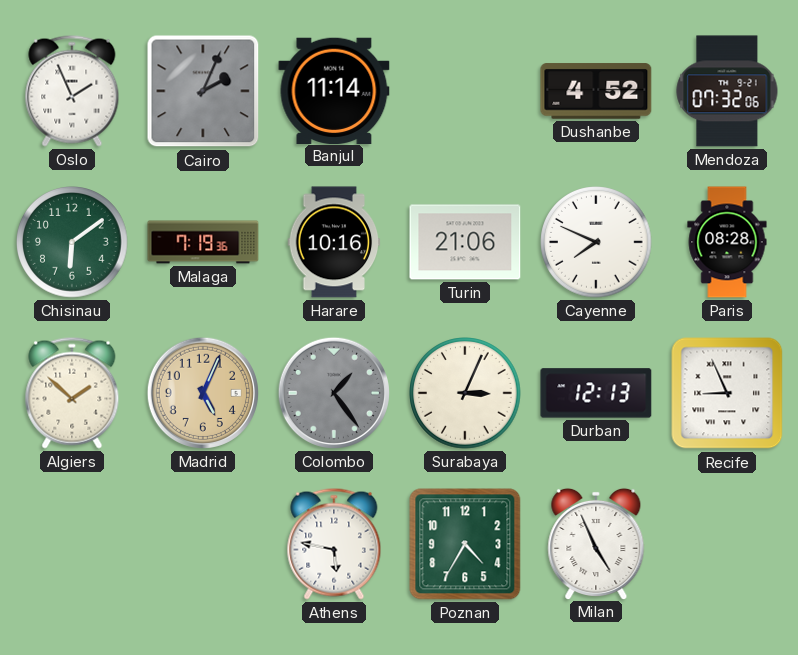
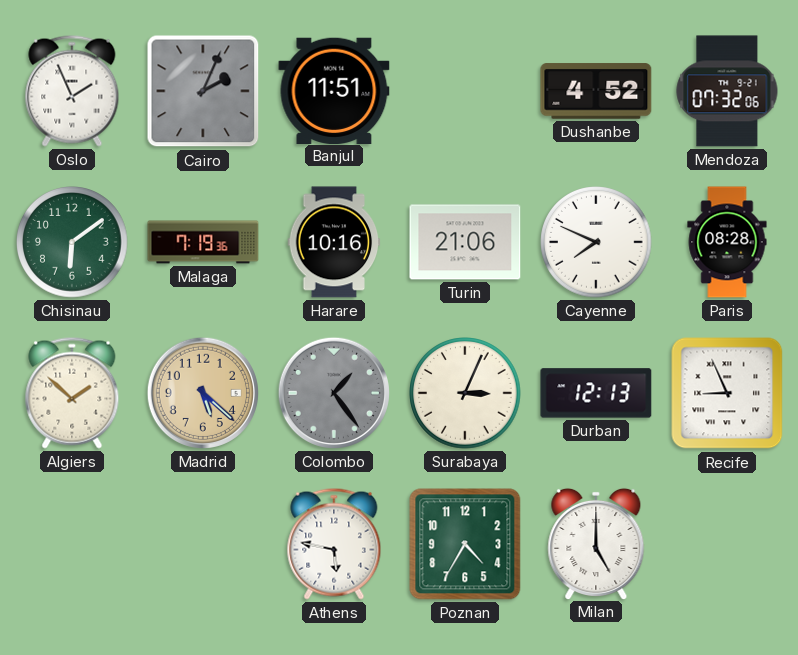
Banjul: 11:14 -> 11:51 (334, 90)
Madrid: 5:04 -> 5:22 (203, 393)
Milan: 4:56 -> 5:00 (596, 543)
